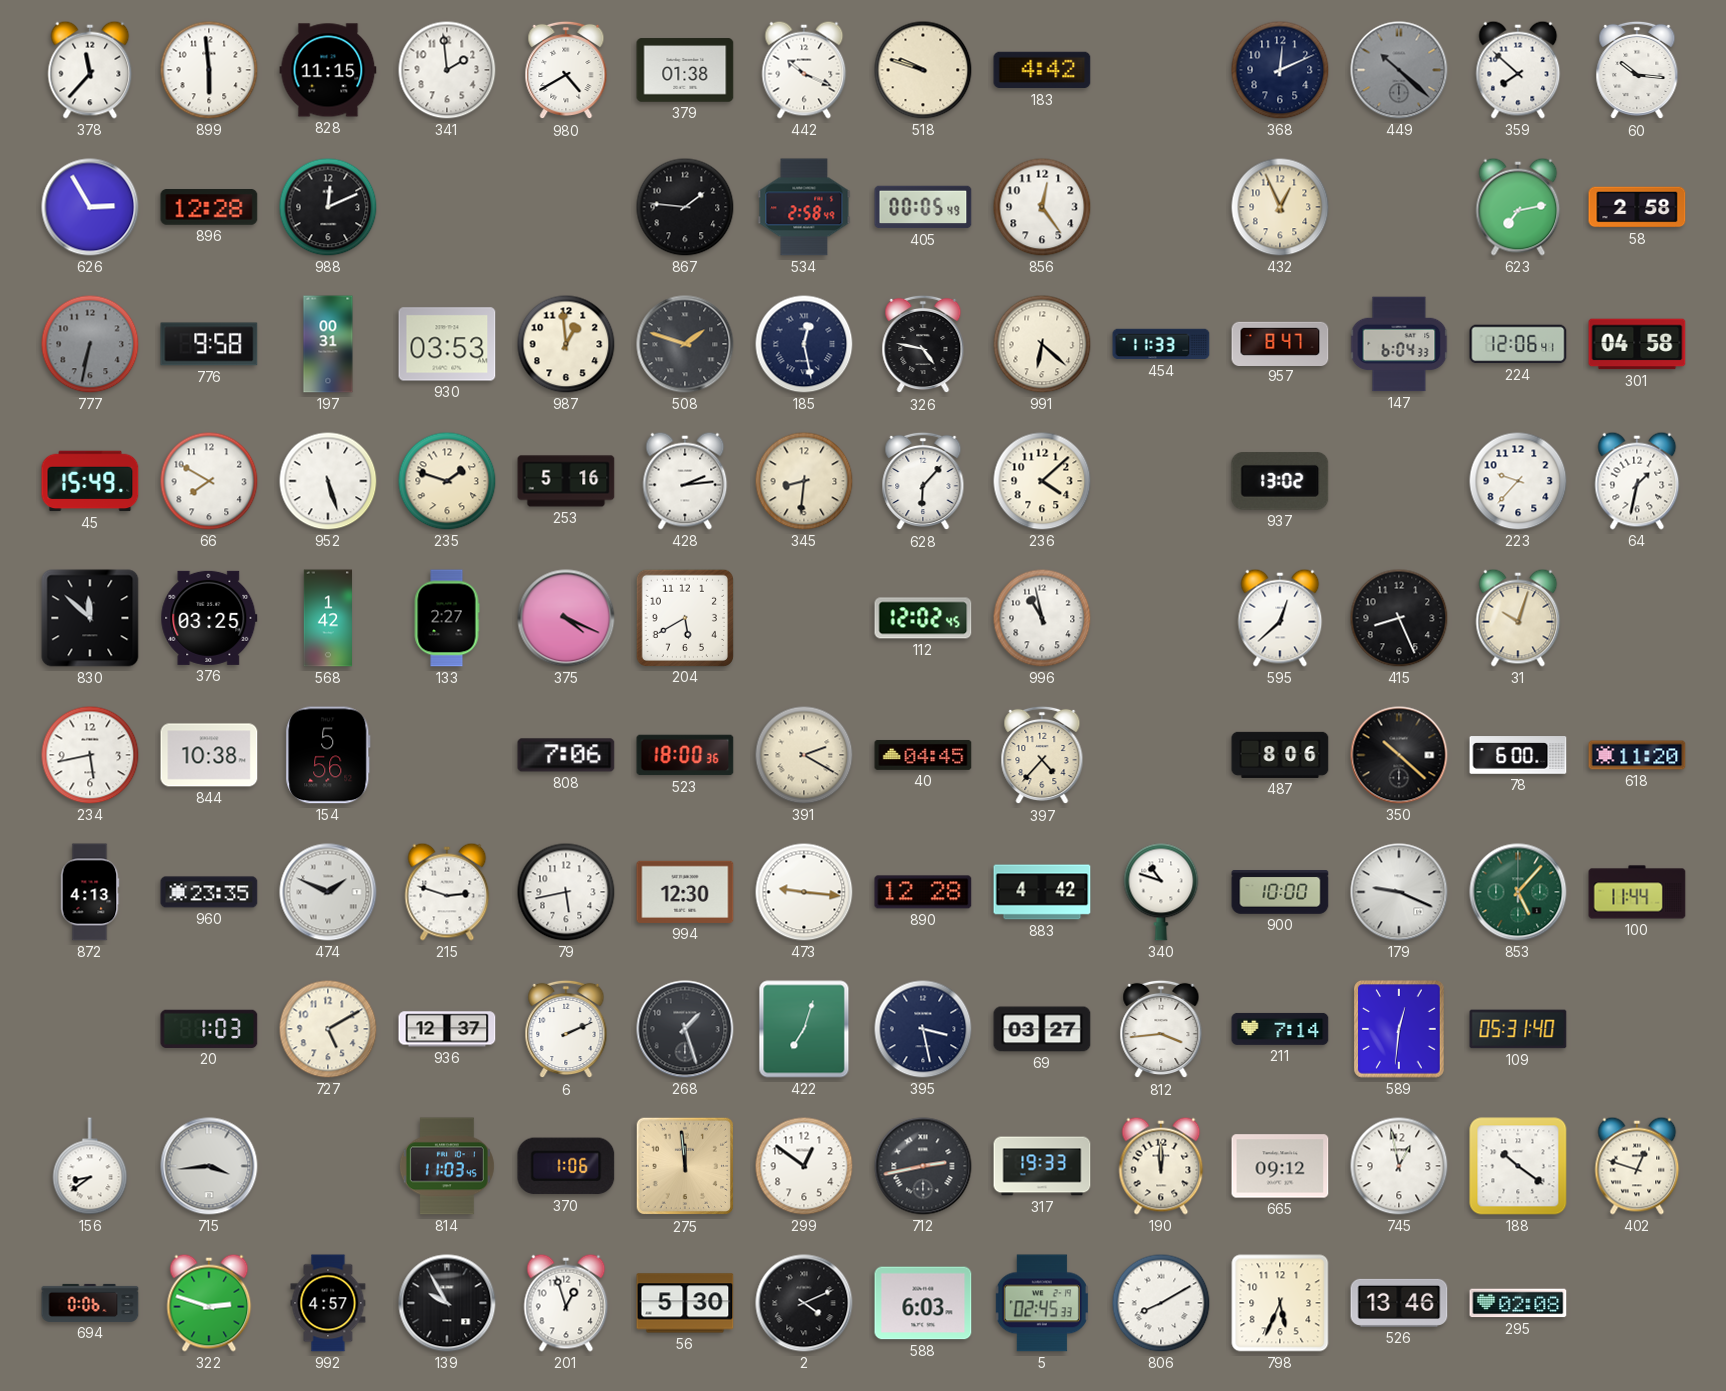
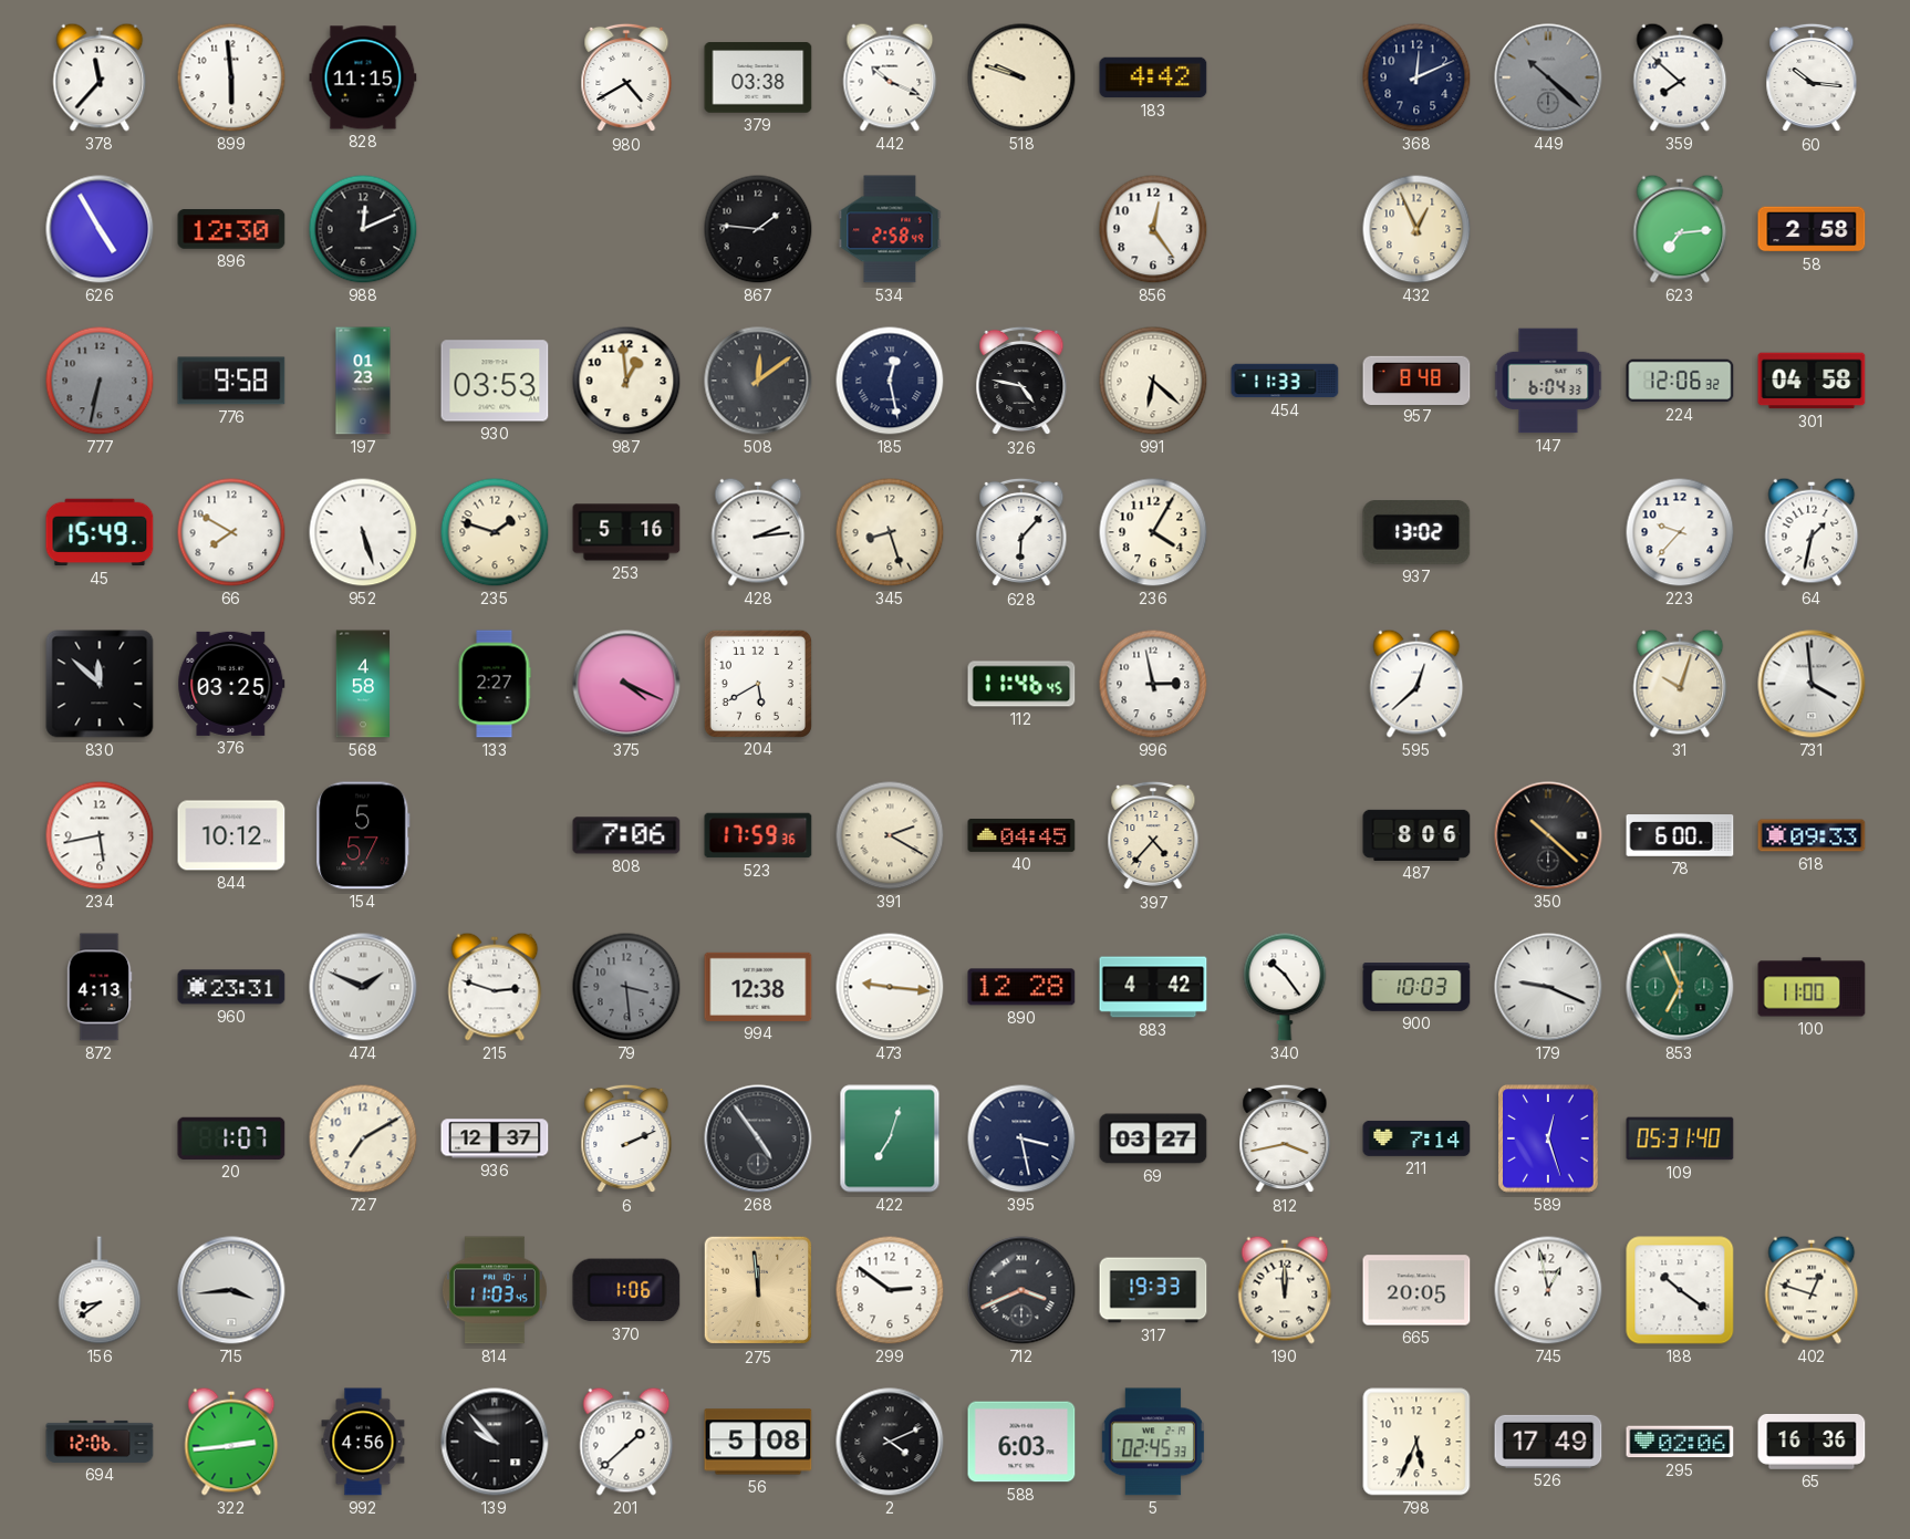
341: 1:59 -> none (447, 70)
379: 01:38 -> 03:38 (758, 77)
626: 2:55 -> 4:55 (100, 229)
896: 12:28 -> 12:30 (231, 229)
405: 00:05 -> none (923, 207)
623: 7:13 -> 7:14 (1680, 229)
197: 00:31 -> 01:23 (363, 381)
508: 1:48 -> 12:09 (758, 381)
957: 8:47 -> 8:48 (1416, 379)
224: 12:06:41 -> 12:06:32 (1680, 381)
345: 8:31 -> 8:27 (890, 532)
236: 4:08 -> 4:05 (1153, 532)
568: 1:42 -> 4:58 (363, 684)
112: 12:02 -> 11:46 (1021, 684)
996: 10:58 -> 2:58 (1153, 684)
415: 8:26 -> none (1399, 618)
731: none -> 3:59 (1812, 684)
844: 10:38 -> 10:12 (231, 835)
154: 5:56 -> 5:57 (363, 835)
523: 18:00 -> 17:59 (758, 835)
618: 11:20 -> 09:33 (1812, 835)
960: 23:35 -> 23:31 (231, 987)
79: 5:43 -> 3:29 (626, 987)
79 dial: white -> grey (626, 987)
994: 12:30 -> 12:38 (758, 987)
340: 10:48 -> 10:24 (1285, 987)
900: 10:00 -> 10:03 (1416, 988)
853: 5:07 -> 6:56 (1680, 987)
100: 11:44 -> 11:00 (1812, 987)
20: 1:03 -> 1:07 (231, 1138)
727: 5:10 -> 7:10 (363, 1138)
268: 1:27 -> 4:54 (758, 1138)
812: 3:44 -> 3:43 (1285, 1138)
589: 12:31 -> 12:27 (1548, 1138)
299: 12:51 -> 2:51 (890, 1290)
712: 2:43 -> 3:41 (1021, 1290)
665: 09:12 -> 20:05 (1416, 1290)
694: 0:06 -> 12:06 (100, 1442)
322: 2:48 -> 2:44 (231, 1442)
992: 4:57 -> 4:56 (363, 1442)
139: 9:55 -> 9:53 (495, 1442)
201: 12:57 -> 1:38 (626, 1442)
56: 5:30 -> 5:08 (758, 1442)
806: 8:10 -> none (1161, 1303)
526: 13:46 -> 17:49 (1548, 1442)
295: 02:08 -> 02:06 (1680, 1442)
65: none -> 16:36 (1812, 1443)
